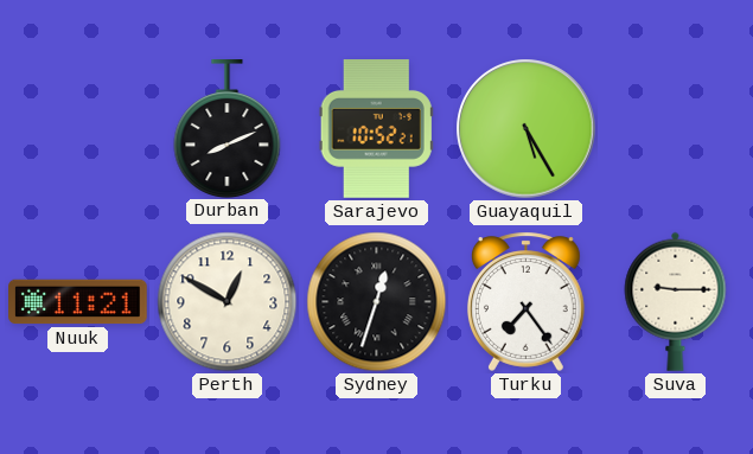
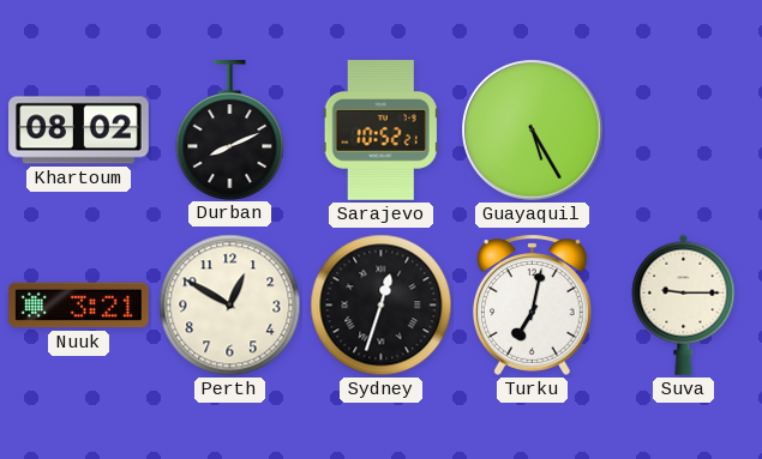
Khartoum: none -> 08:02 (79, 131)
Nuuk: 11:21 -> 3:21 (79, 306)
Turku: 7:24 -> 7:02 (532, 304)
